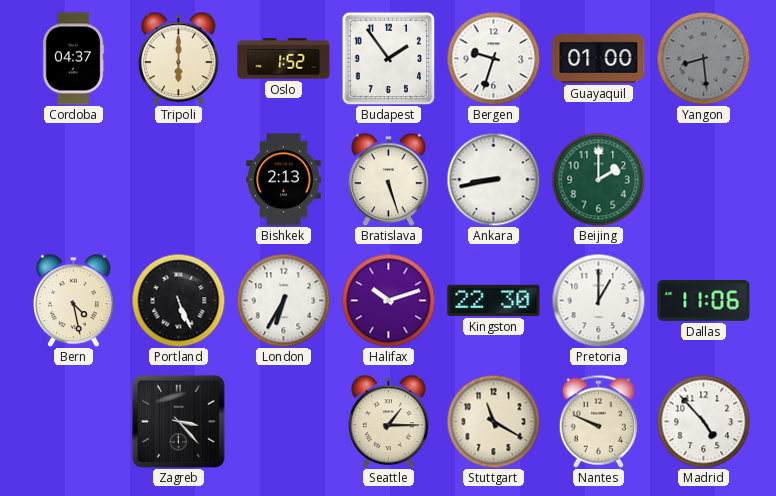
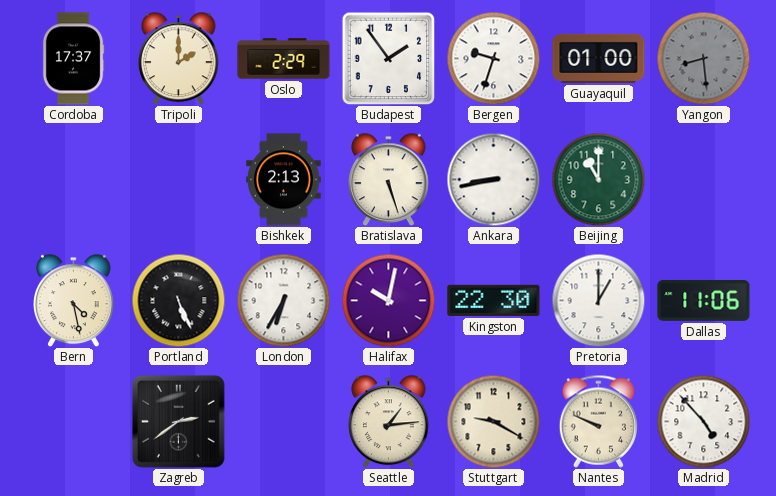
Cordoba: 04:37 -> 17:37 (73, 59)
Tripoli: 6:00 -> 2:00 (179, 58)
Oslo: 1:52 -> 2:29 (284, 59)
Beijing: 2:00 -> 11:00 (598, 179)
Halifax: 10:12 -> 10:02 (388, 300)
Zagreb: 3:23 -> 2:39 (178, 421)
Seattle: 1:15 -> 1:14 (389, 421)
Stuttgart: 11:20 -> 9:20 (493, 421)
